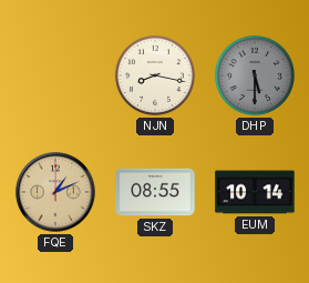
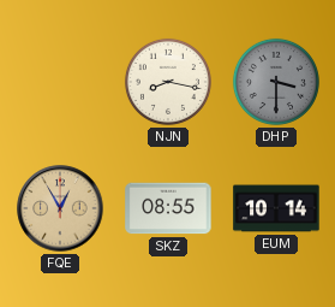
DHP: 5:30 -> 3:30 (276, 82)
FQE: 1:11 -> 12:55 (60, 208)
